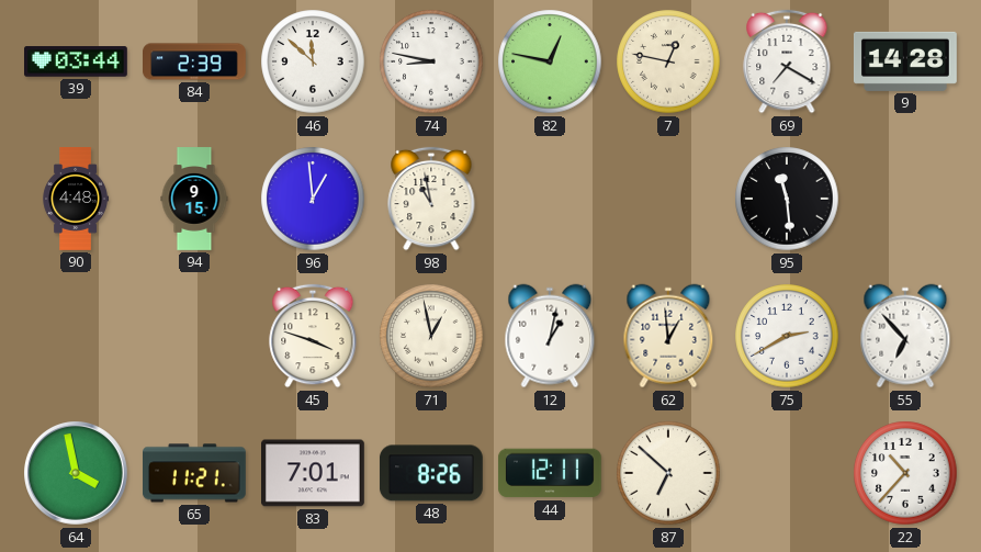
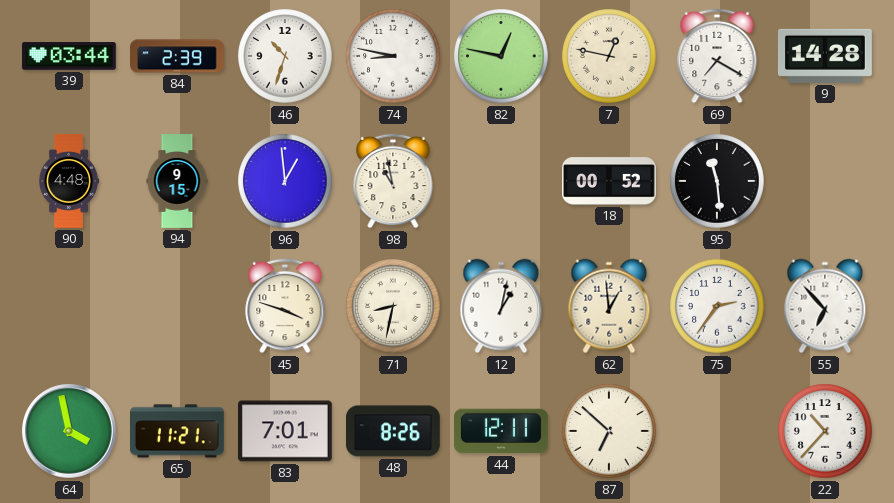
46: 11:52 -> 10:33 (285, 56)
18: none -> 00:52 (610, 181)
71: 12:58 -> 8:32 (393, 306)
75: 2:40 -> 2:36 (717, 306)
